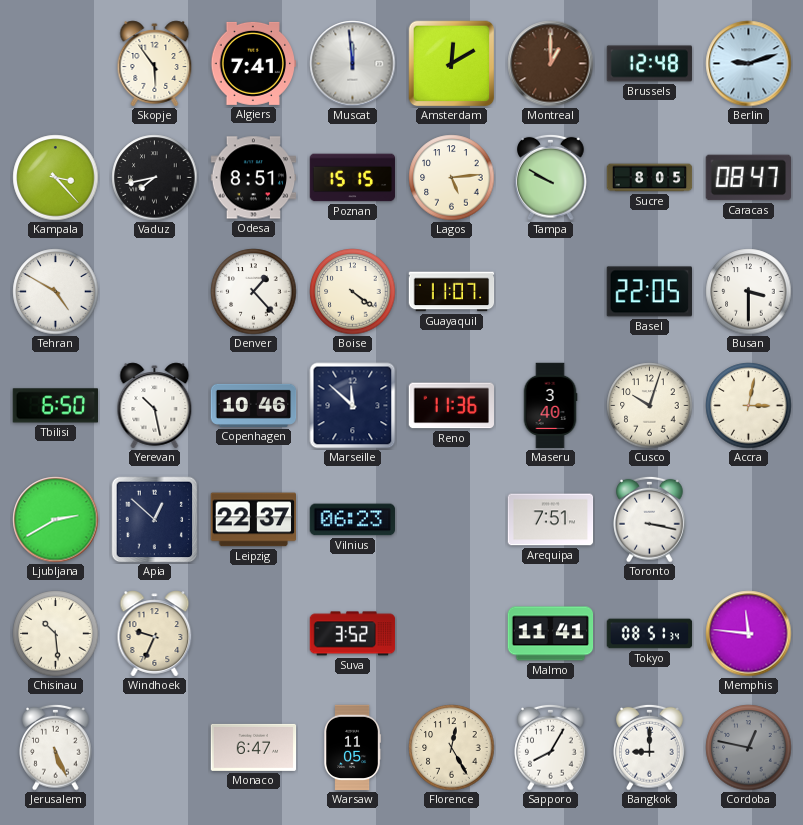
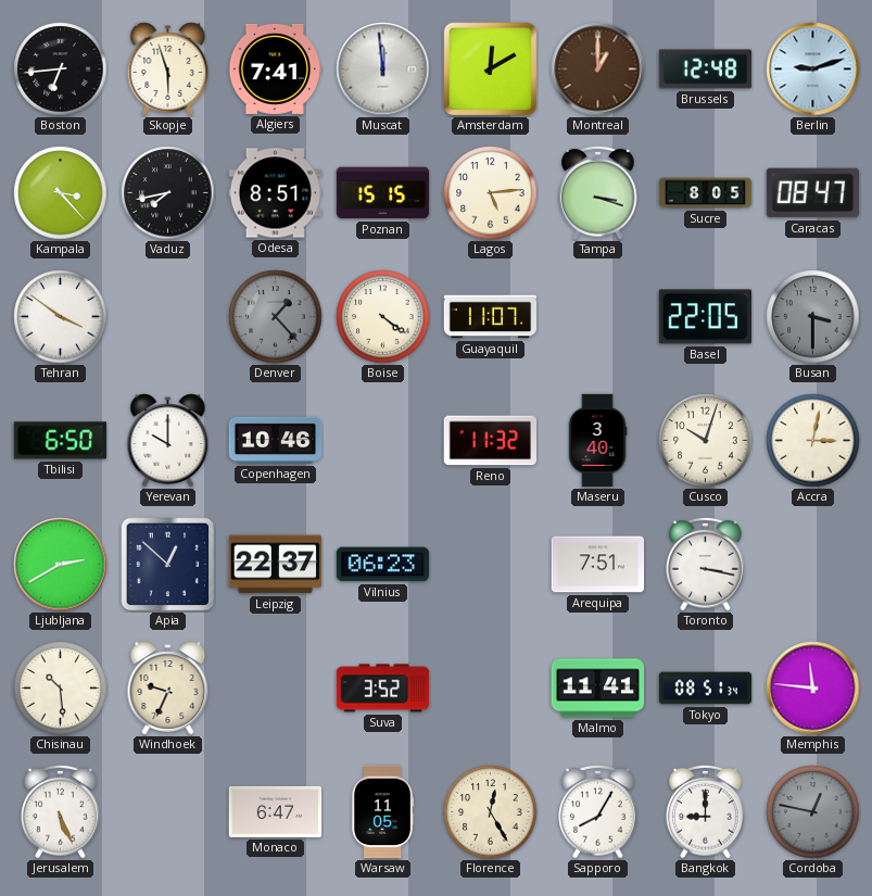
Boston: none -> 6:44 (61, 70)
Skopje: 5:54 -> 5:57 (168, 70)
Tampa: 9:50 -> 3:18 (598, 192)
Tehran: 4:50 -> 3:51 (61, 317)
Denver dial: white -> grey (276, 317)
Busan dial: white -> grey (813, 317)
Yerevan: 10:28 -> 10:00 (168, 441)
Marseille: 11:52 -> none (353, 406)
Reno: 11:36 -> 11:32 (490, 441)
